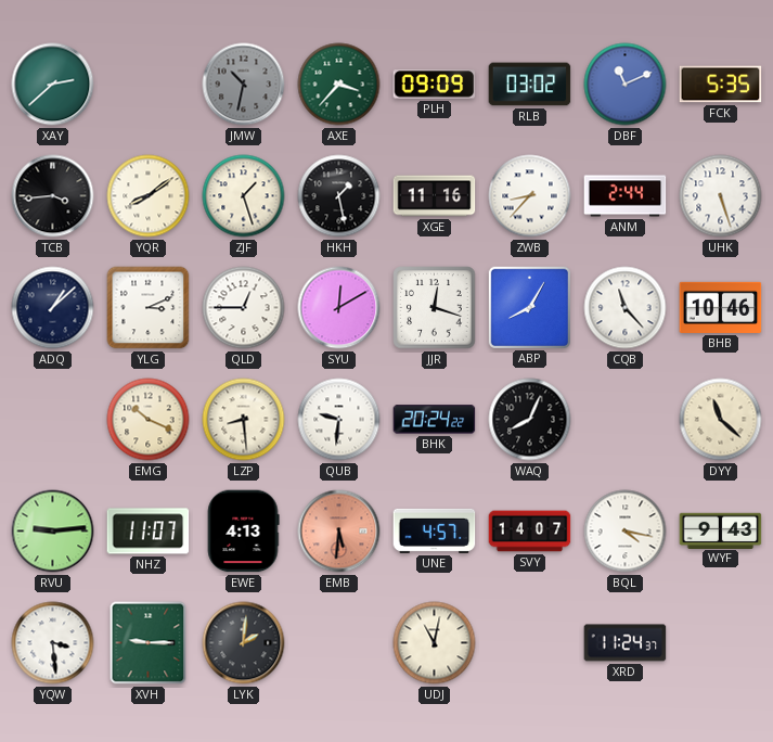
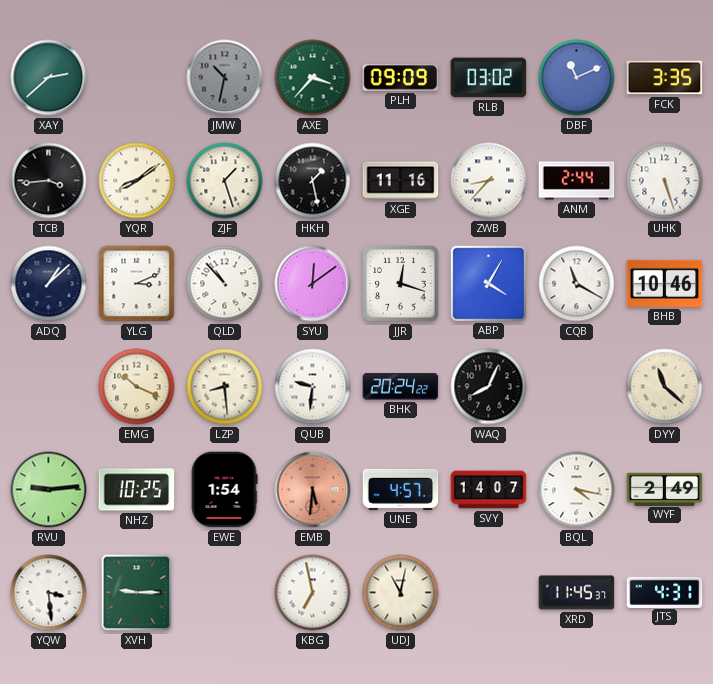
FCK: 5:35 -> 3:35 (665, 78)
QLD: 12:45 -> 10:53 (225, 284)
SYU: 12:10 -> 12:09 (313, 284)
ABP: 8:05 -> 4:05 (488, 283)
CQB: 11:23 -> 11:20 (577, 284)
NHZ: 11:07 -> 10:25 (137, 490)
EWE: 4:13 -> 1:54 (224, 490)
WYF: 9:43 -> 2:49 (665, 489)
LYK: 2:01 -> none (244, 643)
KBG: none -> 6:58 (313, 593)
XRD: 11:24 -> 11:45 (577, 593)
JTS: none -> 4:31 (665, 592)
